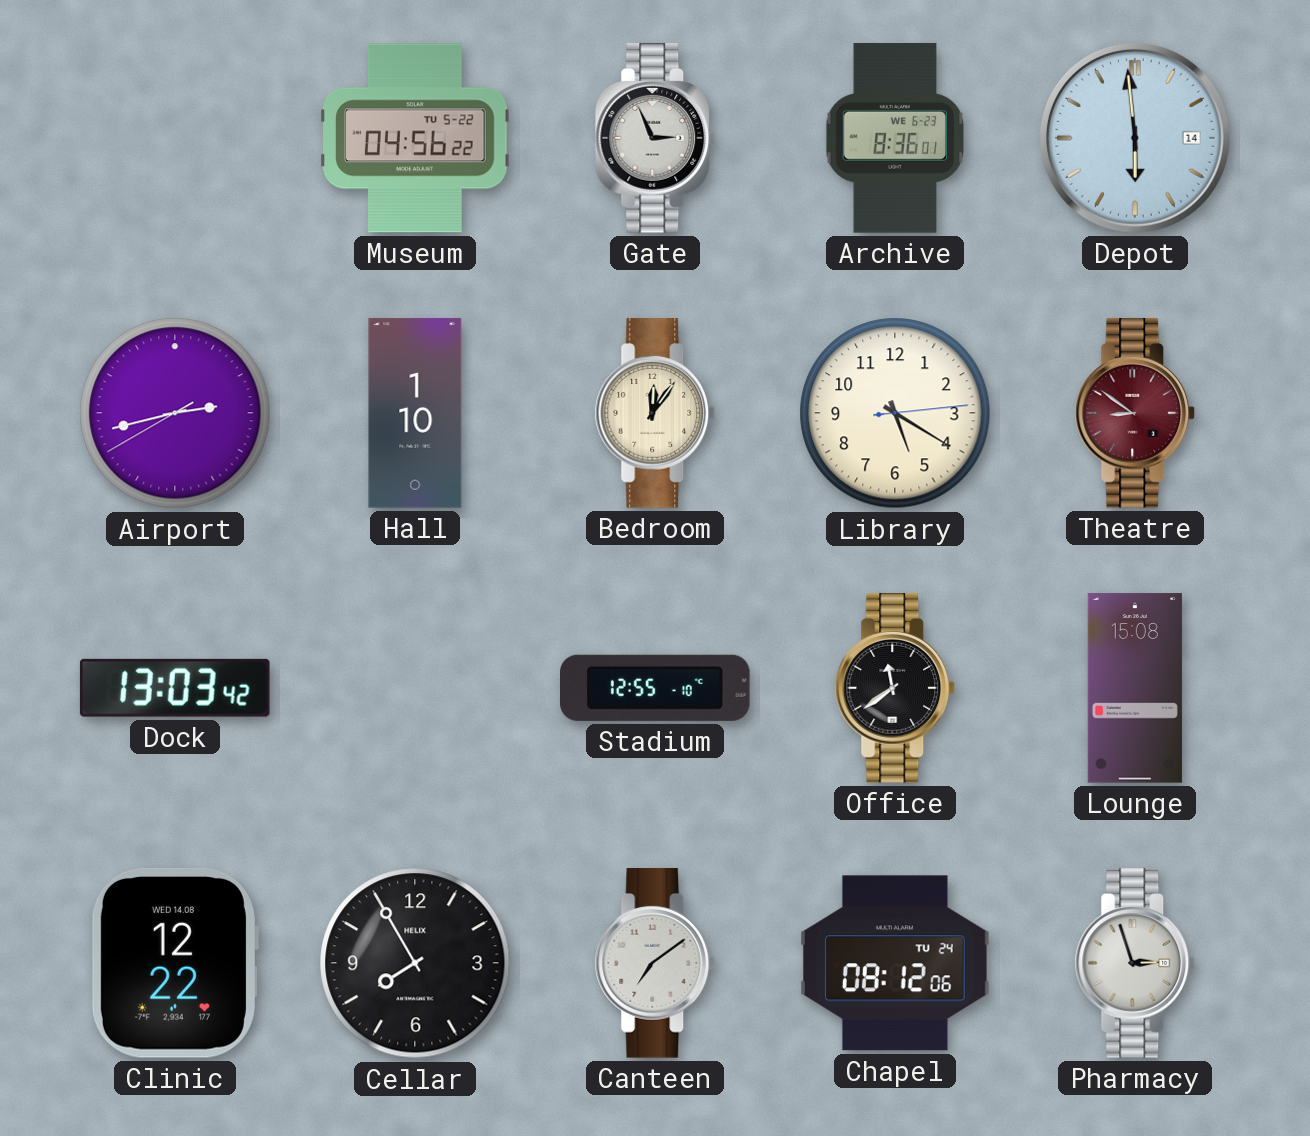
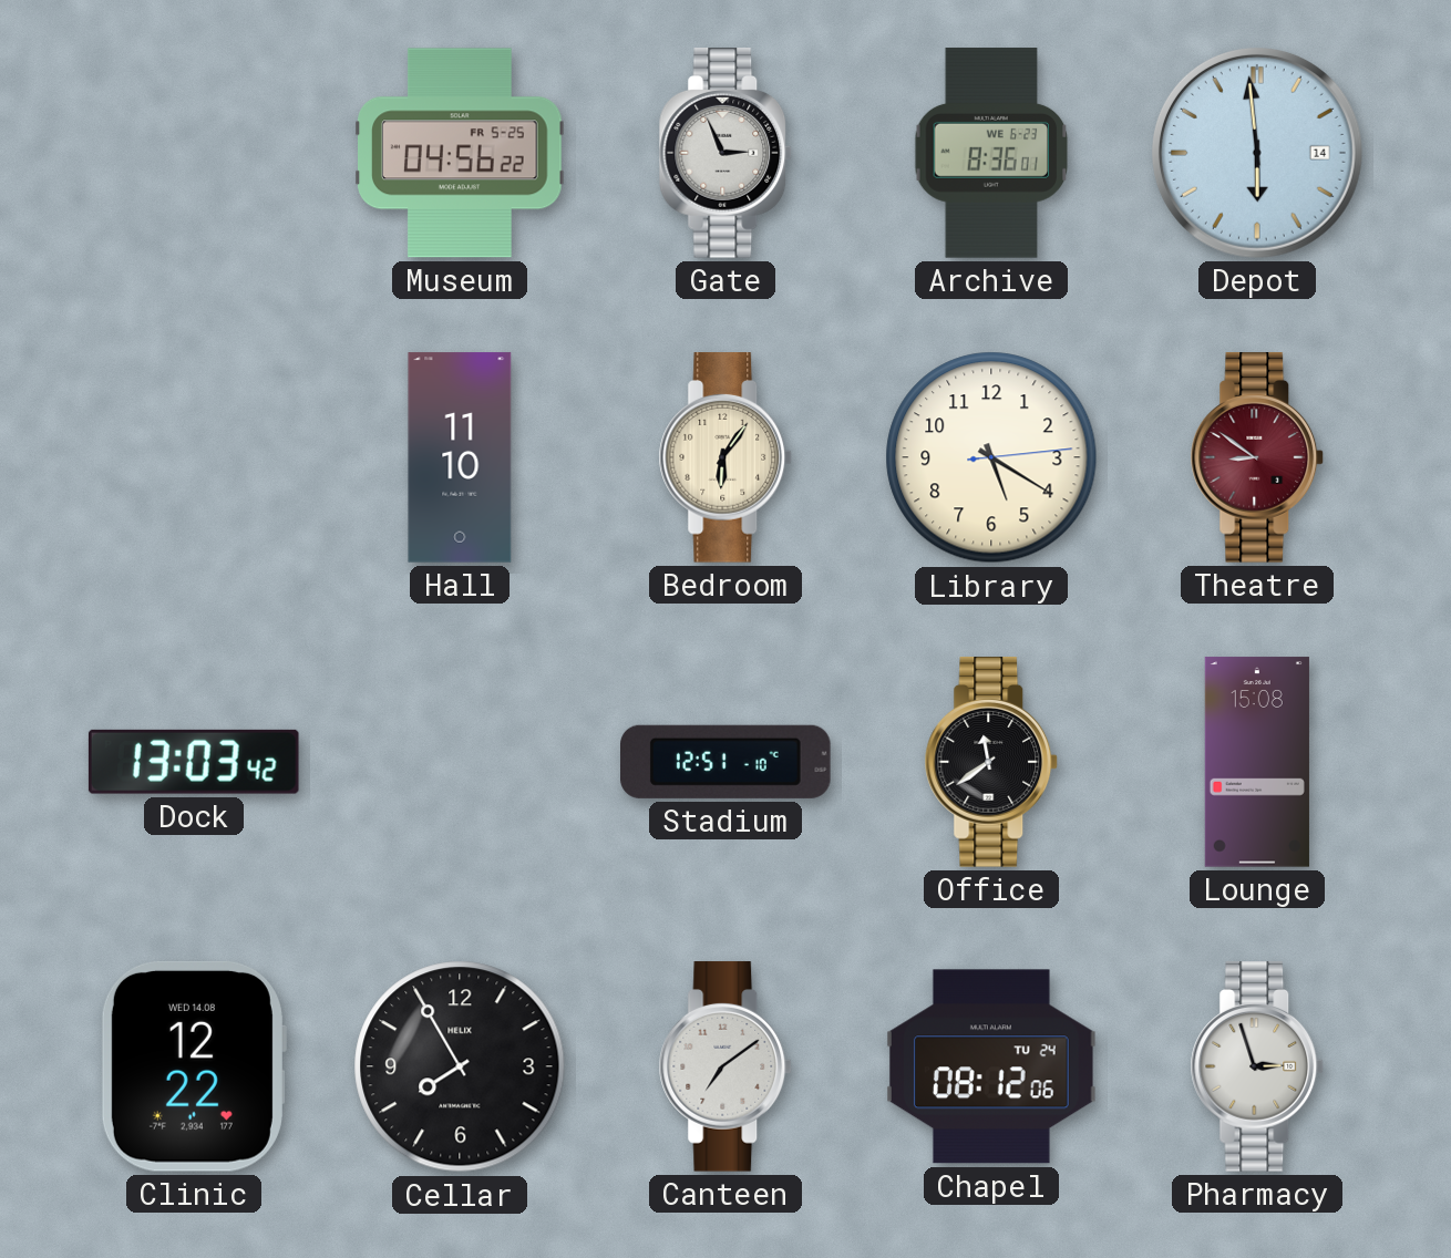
Museum date: TU 5-22 -> FR 5-25 (460, 153)
Airport: 2:42 -> none (175, 413)
Hall: 1:10 -> 11:10 (460, 457)
Bedroom: 12:06 -> 6:06 (725, 457)
Stadium: 12:55 -> 12:51 (727, 762)
